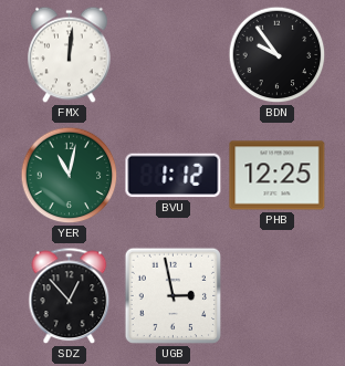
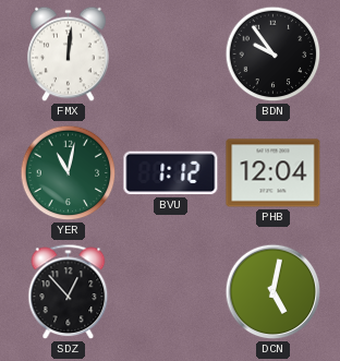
PHB: 12:25 -> 12:04 (274, 173)
UGB: 2:58 -> none (172, 295)
DCN: none -> 5:02 (274, 292)
